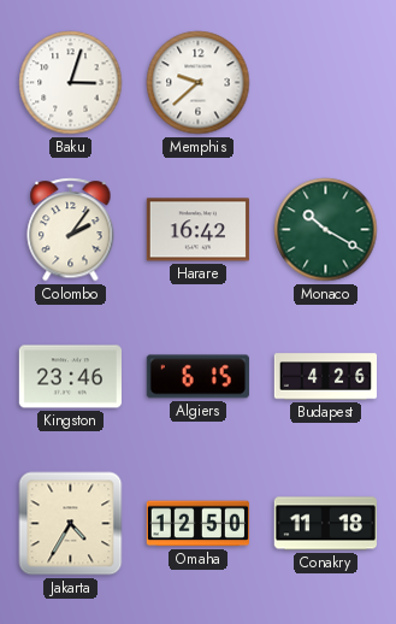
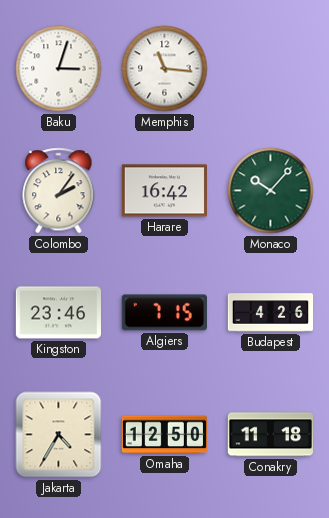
Memphis: 9:38 -> 11:16 (165, 69)
Monaco: 10:20 -> 10:07 (271, 191)
Algiers: 6:15 -> 7:15 (164, 313)
